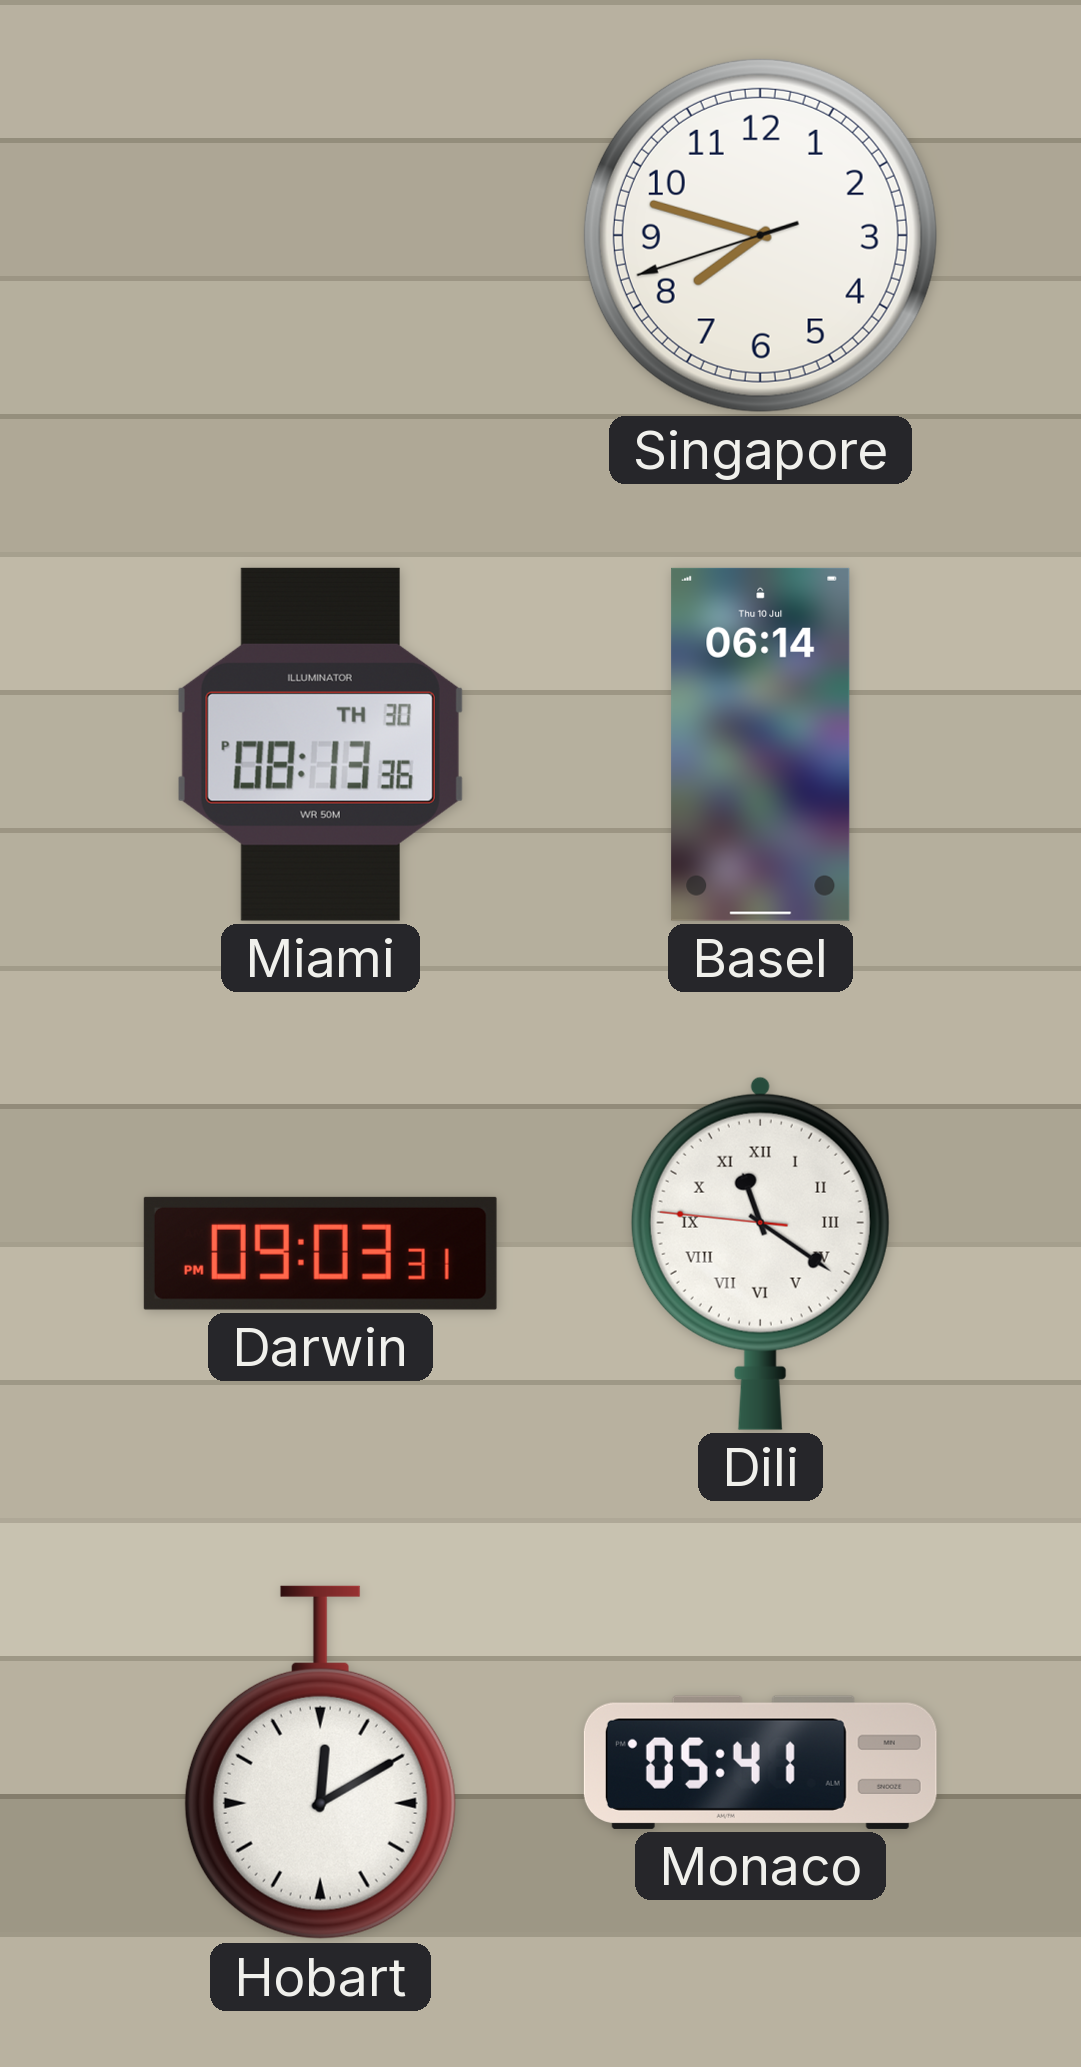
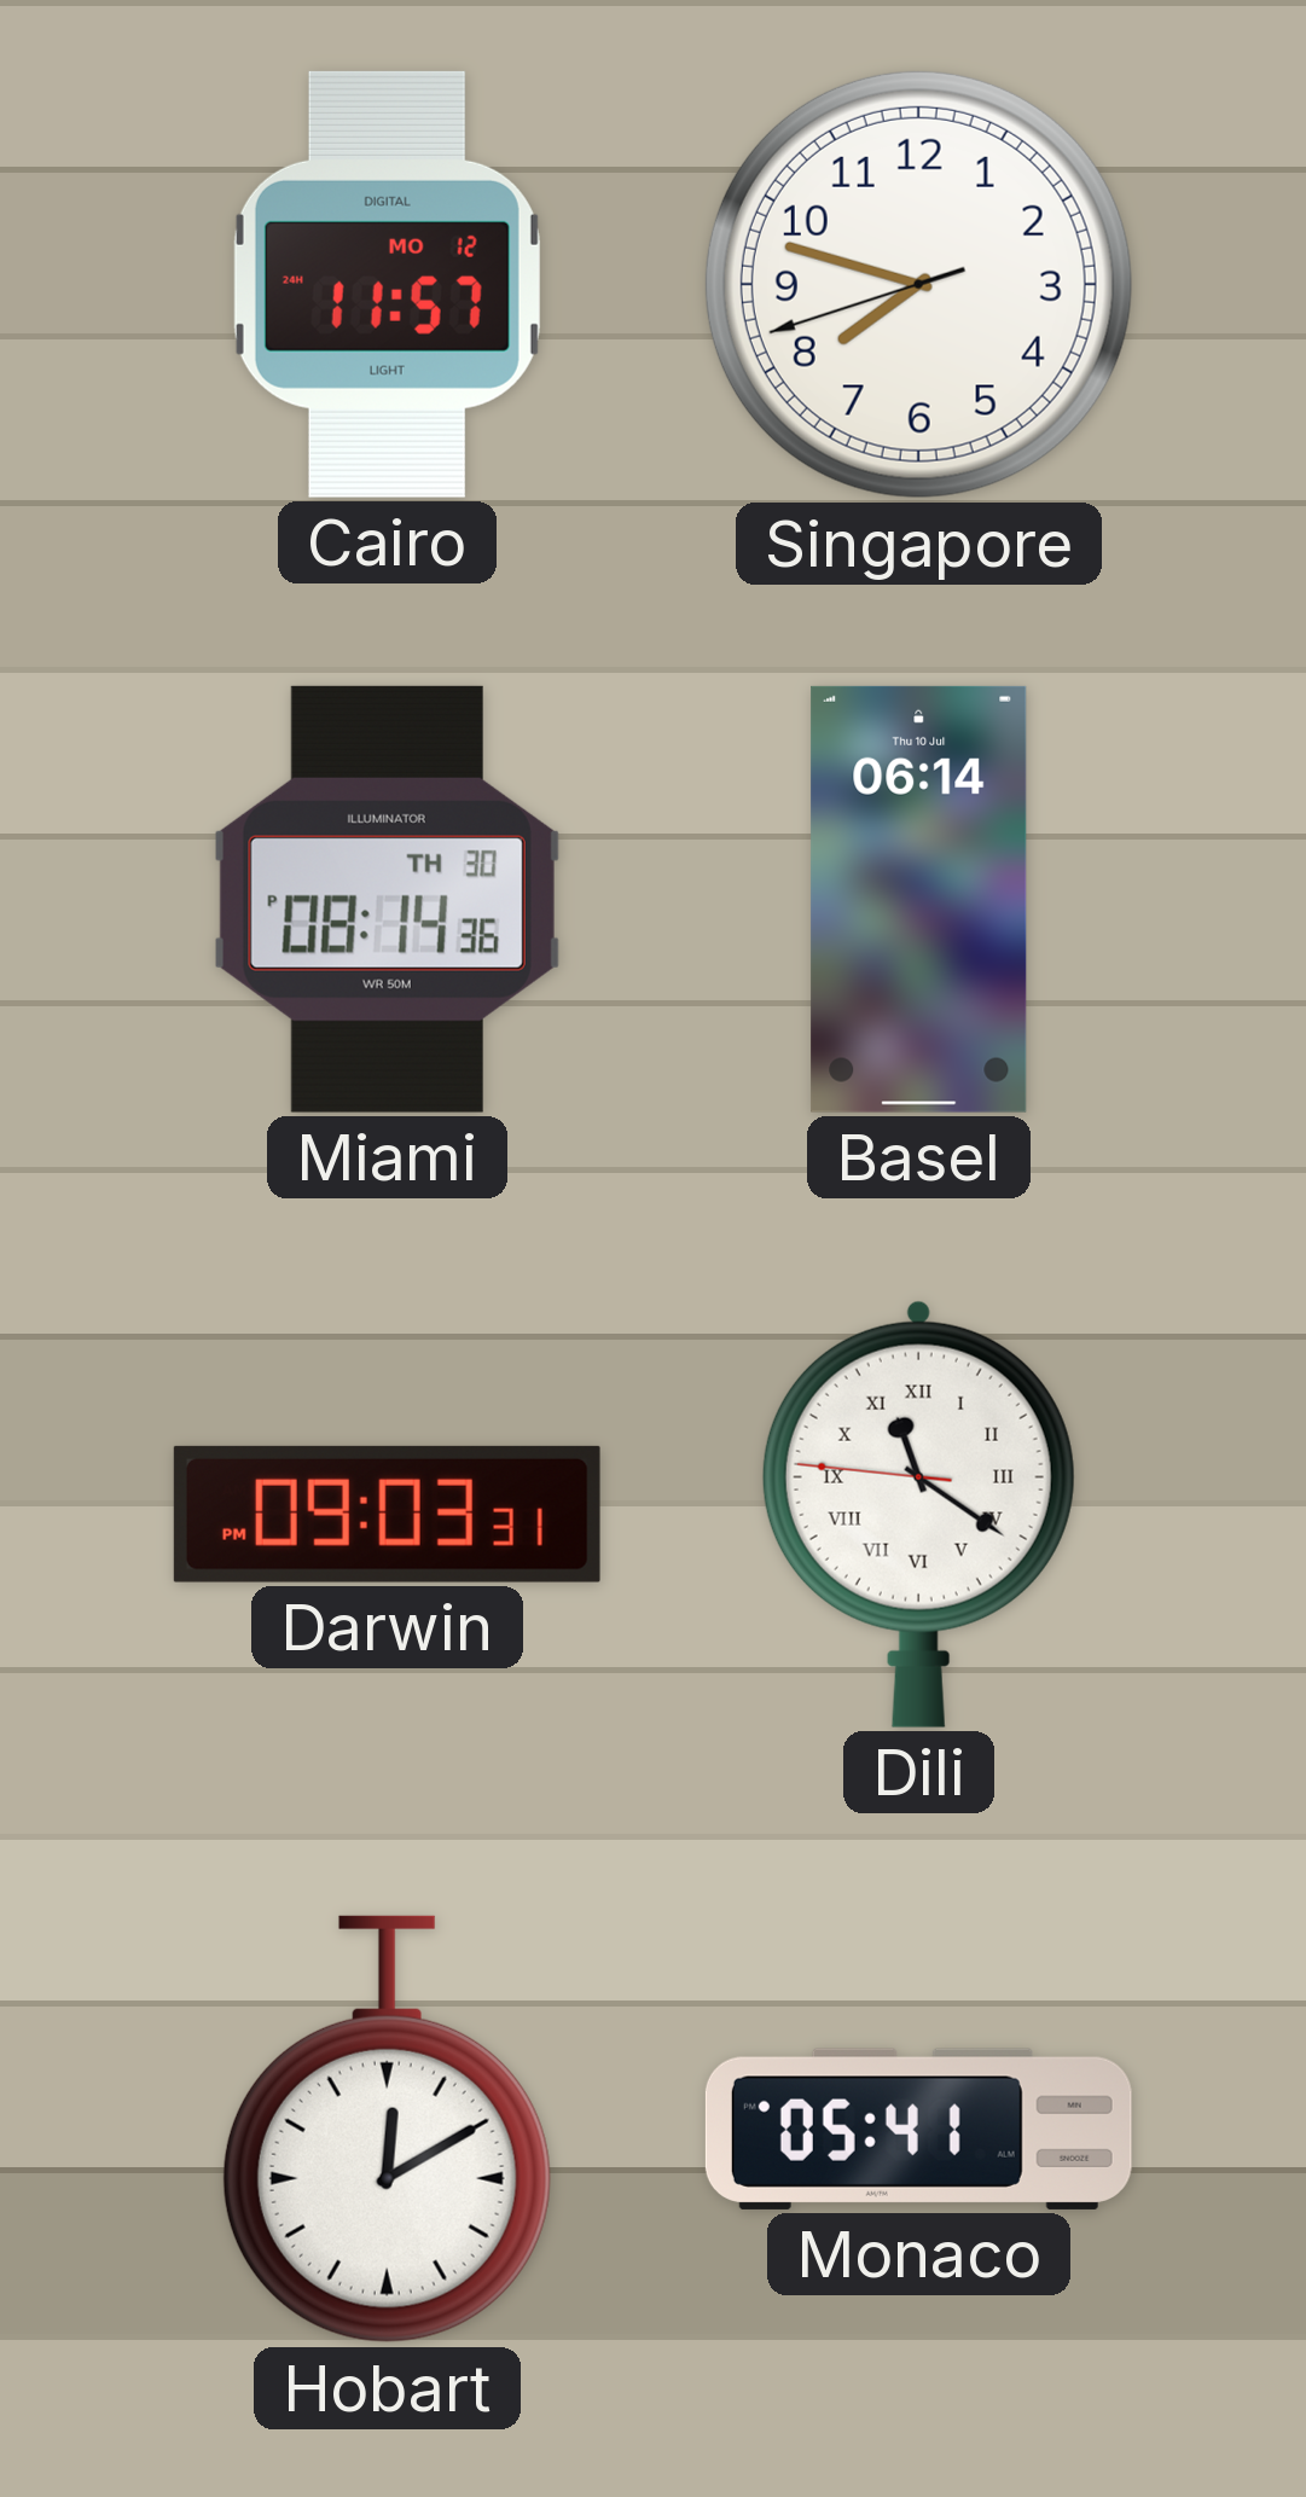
Cairo: none -> 11:57 (387, 284)
Miami: 08:13 -> 08:14 (387, 899)
